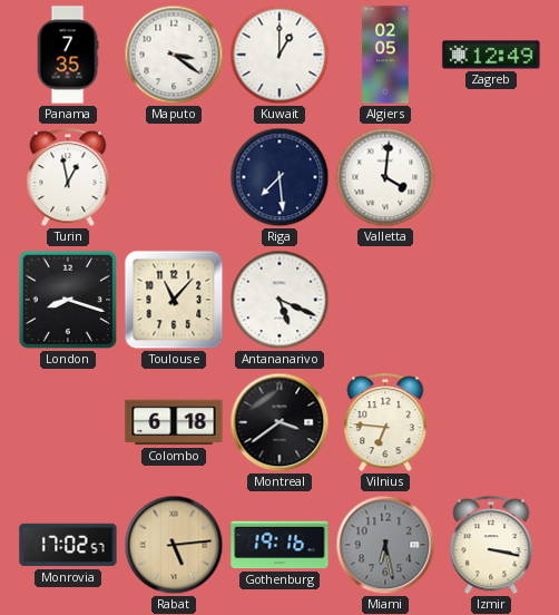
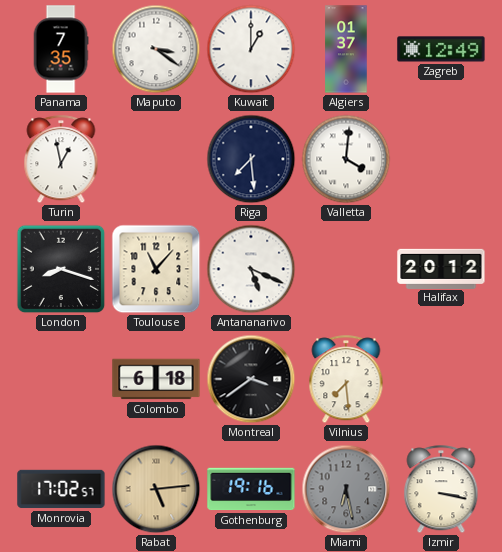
Algiers: 02:05 -> 01:37 (346, 49)
Halifax: none -> 20:12 (441, 268)
Vilnius: 6:46 -> 7:29 (346, 380)
